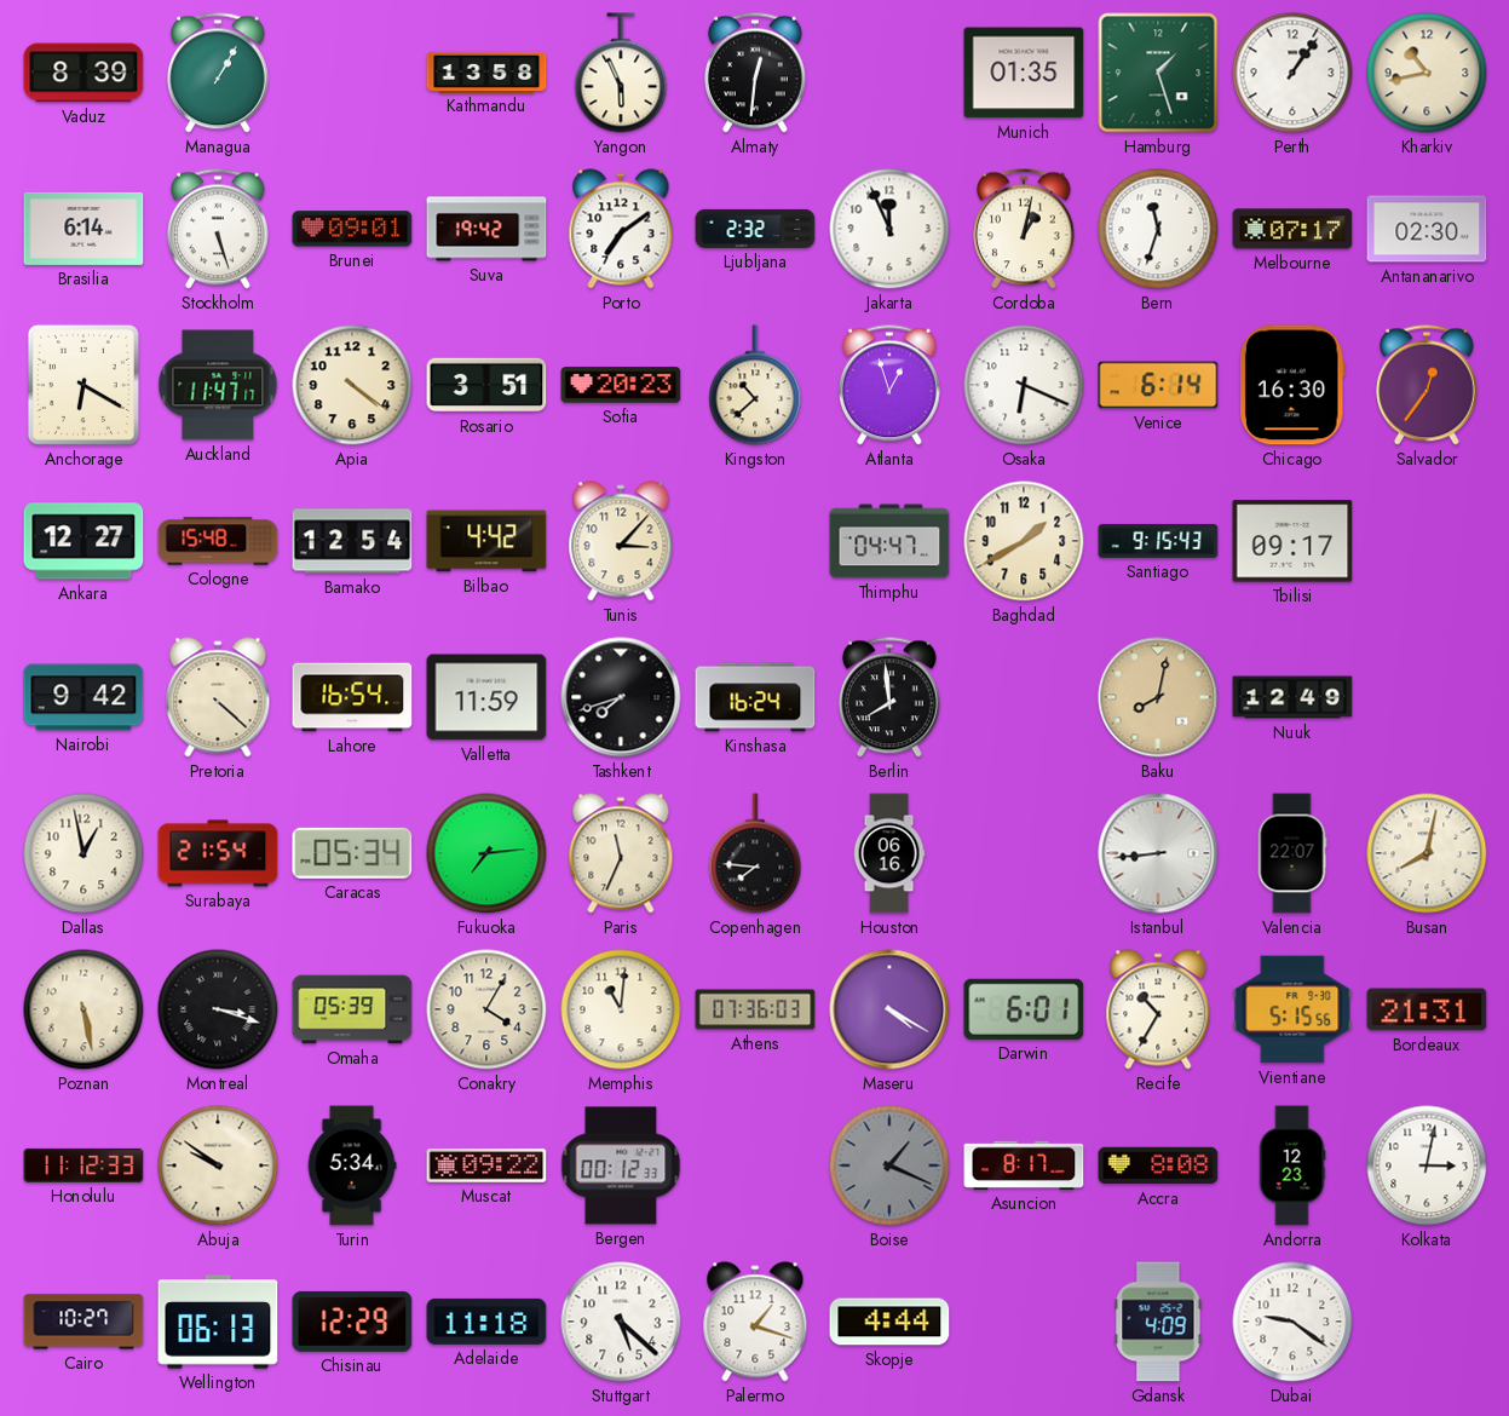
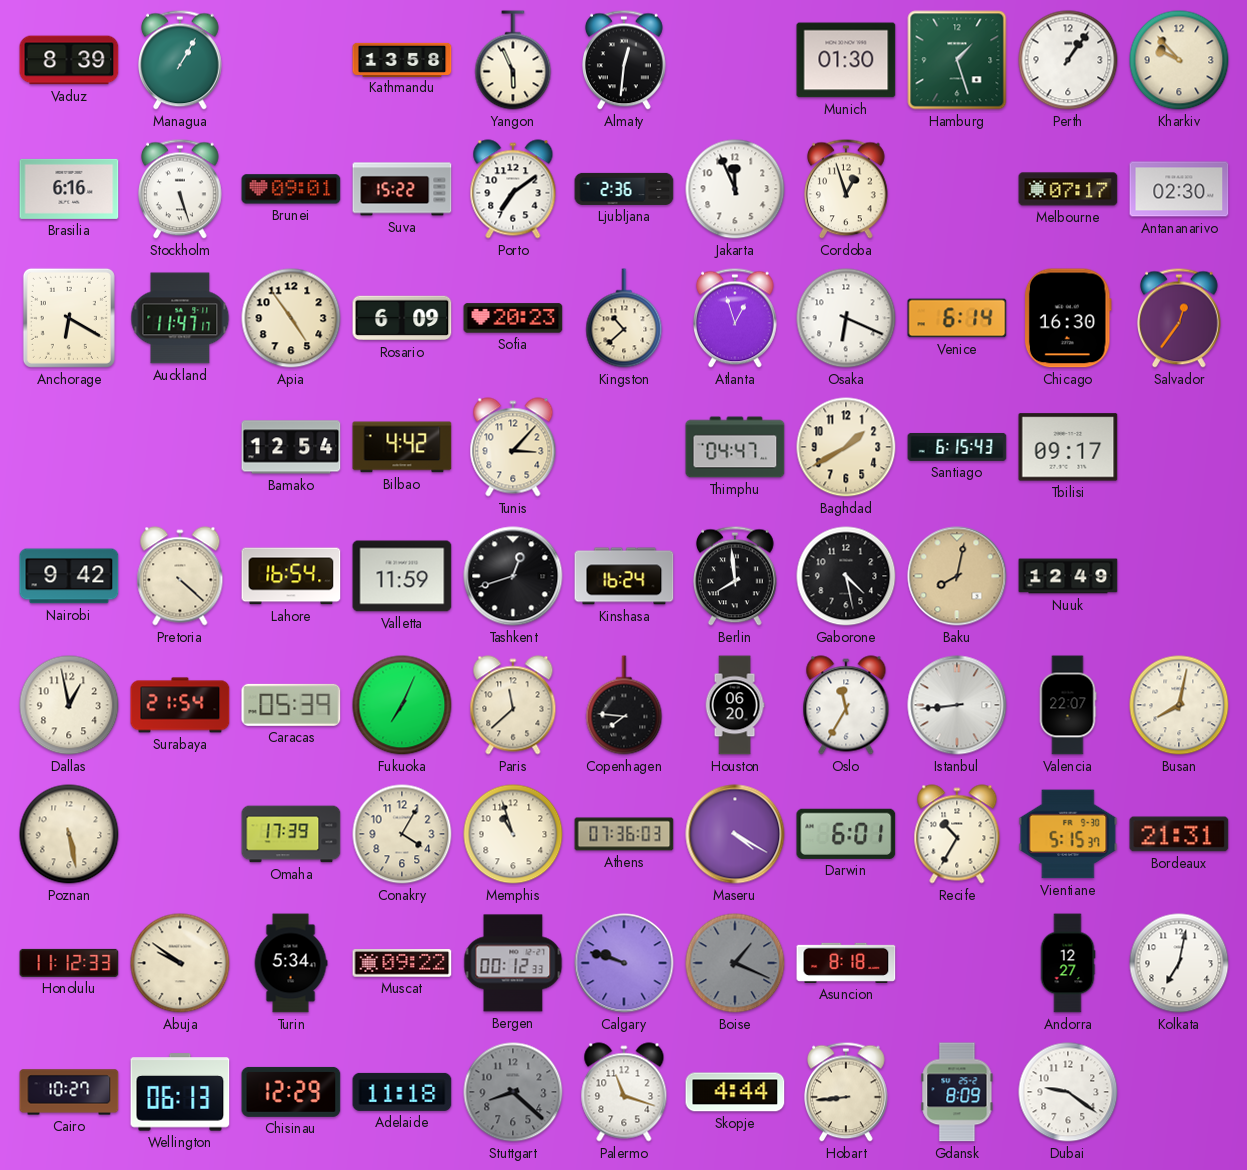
Munich: 01:35 -> 01:30 (846, 60)
Kharkiv: 10:43 -> 9:53 (1179, 60)
Brasilia: 6:14 -> 6:16 (69, 189)
Suva: 19:42 -> 15:22 (402, 189)
Ljubljana: 2:32 -> 2:36 (624, 189)
Cordoba: 1:02 -> 12:57 (847, 189)
Bern: 11:33 -> none (1158, 229)
Apia: 4:21 -> 4:54 (291, 318)
Rosario: 3:51 -> 6:09 (402, 318)
Ankara: 12:27 -> none (83, 541)
Cologne: 15:48 -> none (218, 541)
Santiago: 9:15 -> 6:15 (957, 447)
Tashkent: 7:42 -> 12:42 (513, 576)
Gaborone: none -> 4:28 (846, 576)
Caracas: 05:34 -> 05:39 (291, 705)
Fukuoka: 7:14 -> 7:04 (402, 705)
Paris: 11:34 -> 11:38 (513, 705)
Houston: 06:16 -> 06:20 (735, 705)
Oslo: none -> 11:35 (846, 705)
Montreal: 3:18 -> none (218, 1009)
Omaha: 05:39 -> 17:39 (291, 834)
Memphis: 11:01 -> 10:57 (513, 834)
Vientiane: 5:15:56 -> 5:15:37 (1068, 834)
Calgary: none -> 9:48 (624, 963)
Asuncion: 8:17 -> 8:18 (846, 963)
Accra: 8:08 -> none (1158, 1165)
Andorra: 12:23 -> 12:27 (1068, 963)
Kolkata: 3:02 -> 7:02 (1179, 963)
Stuttgart: 5:22 -> 8:22 (513, 1092)
Stuttgart dial: white -> grey (513, 1092)
Palermo: 1:18 -> 11:18 (624, 1092)
Hobart: none -> 8:44 (847, 1092)
Gdansk: 4:09 -> 8:09 (957, 1092)
